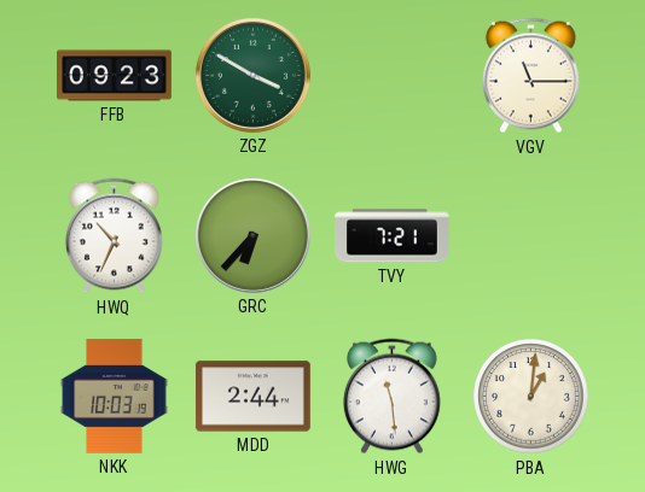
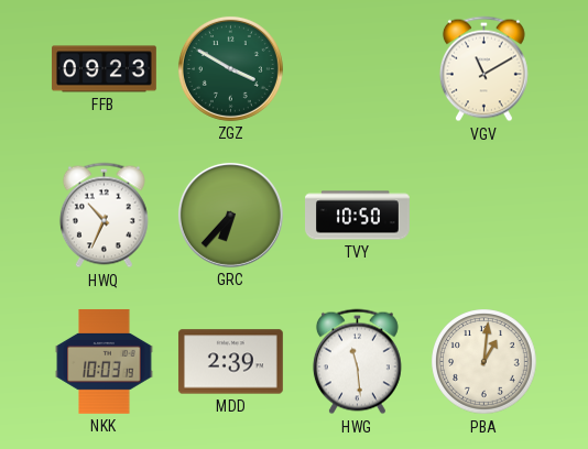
VGV: 11:15 -> 11:10 (483, 69)
TVY: 7:21 -> 10:50 (358, 216)
MDD: 2:44 -> 2:39 (230, 362)
